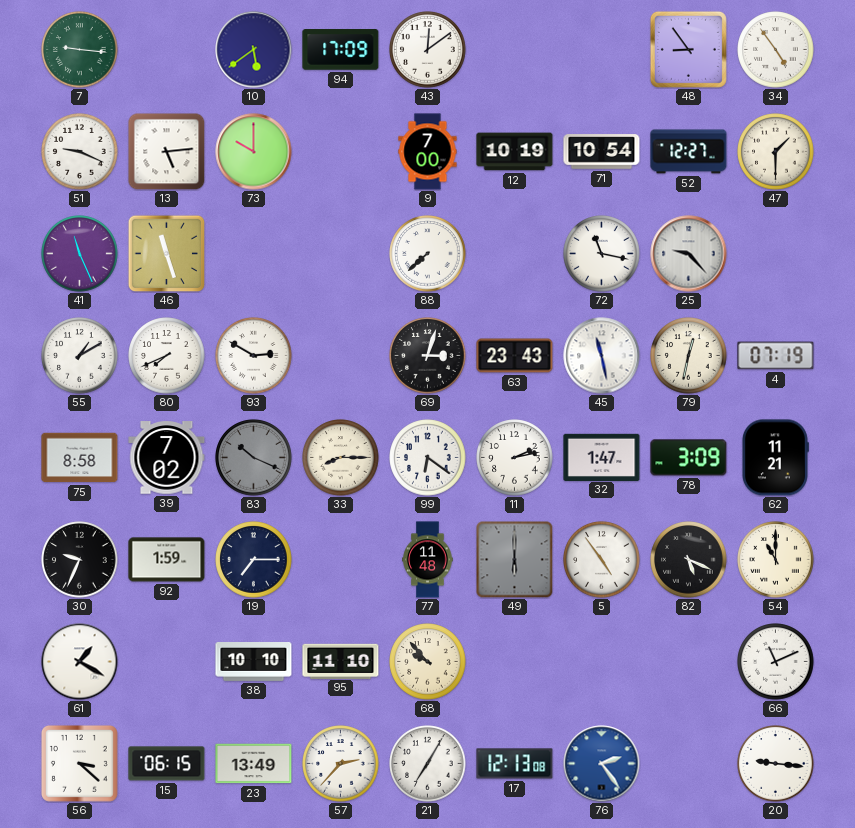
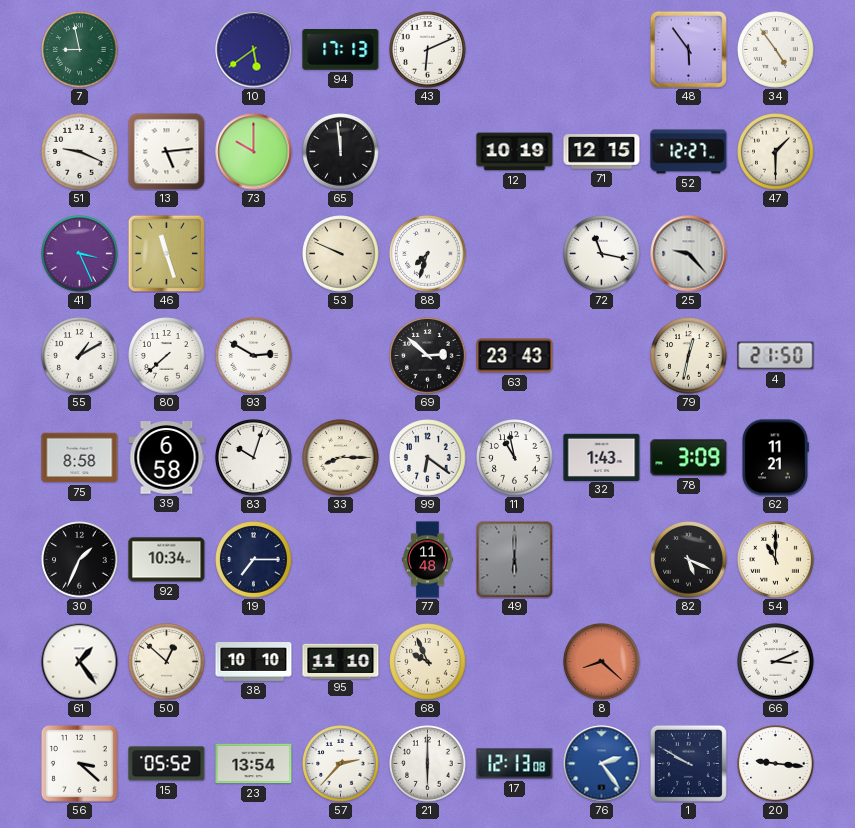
7: 9:16 -> 8:58 (80, 50)
94: 17:09 -> 17:13 (341, 50)
43: 12:09 -> 6:11 (428, 50)
48: 8:54 -> 5:54 (688, 49)
65: none -> 11:59 (341, 152)
9: 7:00 -> none (428, 152)
71: 10:54 -> 12:15 (602, 152)
41: 11:26 -> 3:26 (80, 254)
53: none -> 9:49 (341, 254)
88: 7:38 -> 7:33 (428, 254)
80: 7:41 -> 7:38 (167, 356)
69: 3:03 -> 2:52 (428, 356)
45: 11:28 -> none (602, 356)
4: 07:19 -> 21:50 (776, 356)
39: 7:02 -> 6:58 (167, 458)
83: 10:19 -> 10:03 (254, 458)
83 dial: grey -> white (254, 458)
11: 2:13 -> 10:58 (515, 458)
32: 1:47 -> 1:43 (602, 457)
30: 9:34 -> 1:34 (80, 560)
92: 1:59 -> 10:34 (167, 560)
5: 4:54 -> none (602, 560)
61: 1:20 -> 1:24 (80, 662)
50: none -> 12:52 (167, 662)
68: 9:53 -> 9:56 (428, 662)
8: none -> 8:22 (602, 662)
66: 11:11 -> 3:11 (776, 662)
15: 06:15 -> 05:52 (167, 764)
23: 13:49 -> 13:54 (254, 764)
21: 7:05 -> 6:00 (428, 764)
1: none -> 9:50 (688, 763)
